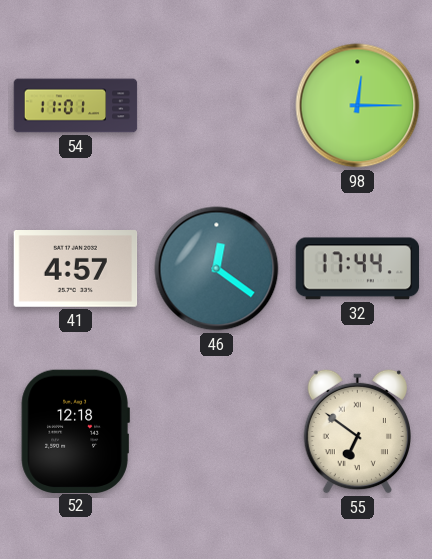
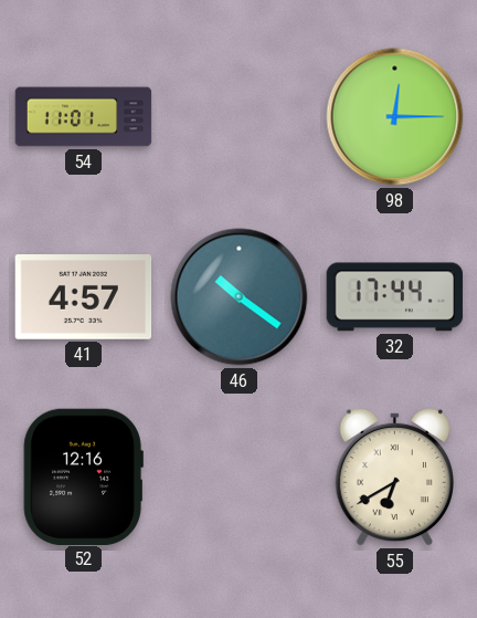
46: 12:21 -> 10:21 (240, 297)
52: 12:18 -> 12:16 (83, 476)
55: 6:51 -> 6:40 (394, 476)
